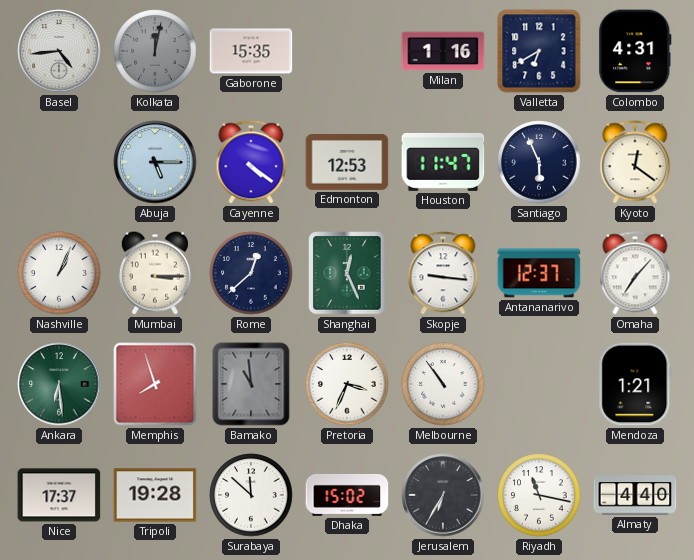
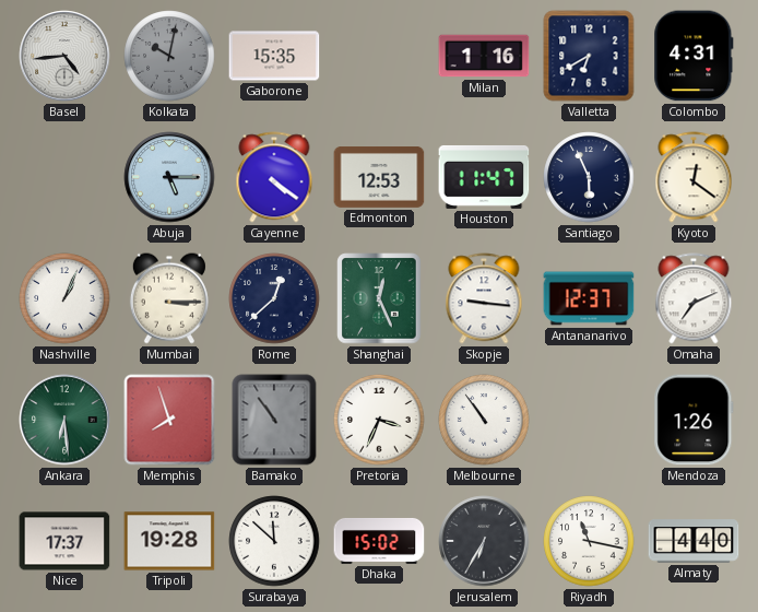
Kolkata: 12:02 -> 10:02 (169, 56)
Omaha: 7:07 -> 7:11 (694, 298)
Bamako: 10:59 -> 10:54 (274, 420)
Mendoza: 1:21 -> 1:26 (694, 420)
